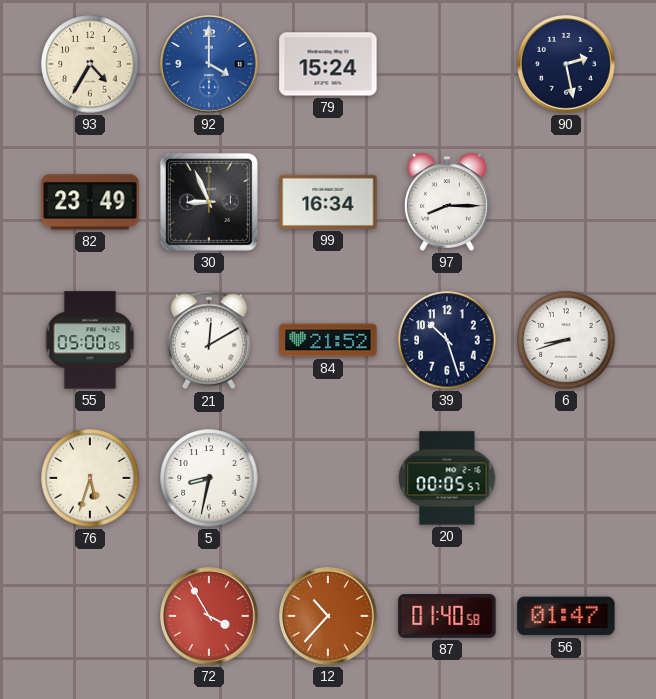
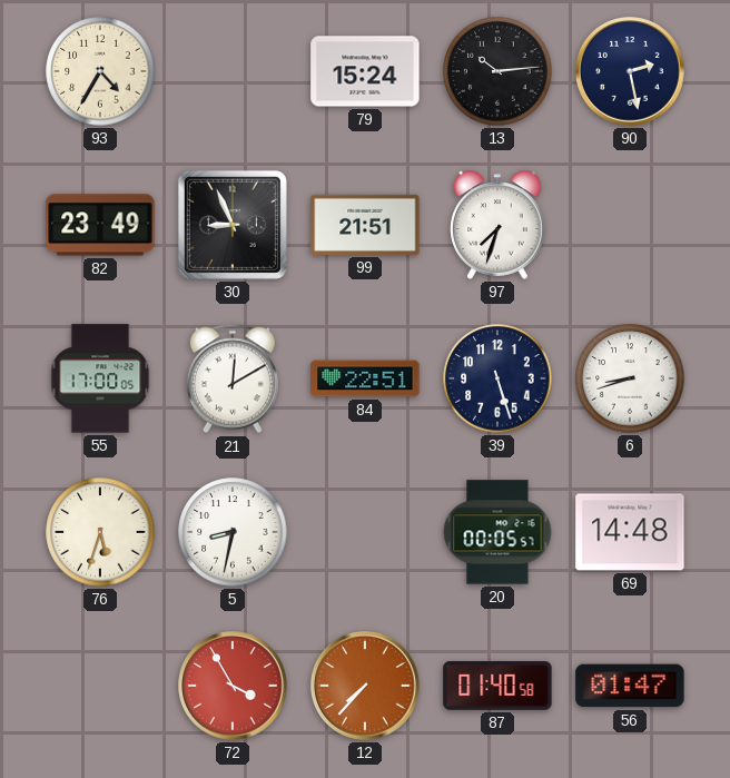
92: 4:00 -> none (209, 64)
13: none -> 10:14 (497, 71)
99: 16:34 -> 21:51 (365, 225)
97: 8:15 -> 7:33 (499, 225)
55: 05:00 -> 17:00 (100, 378)
84: 21:52 -> 22:51 (365, 378)
39: 10:27 -> 5:27 (497, 378)
69: none -> 14:48 (630, 532)
12: 10:37 -> 7:37 (365, 686)
